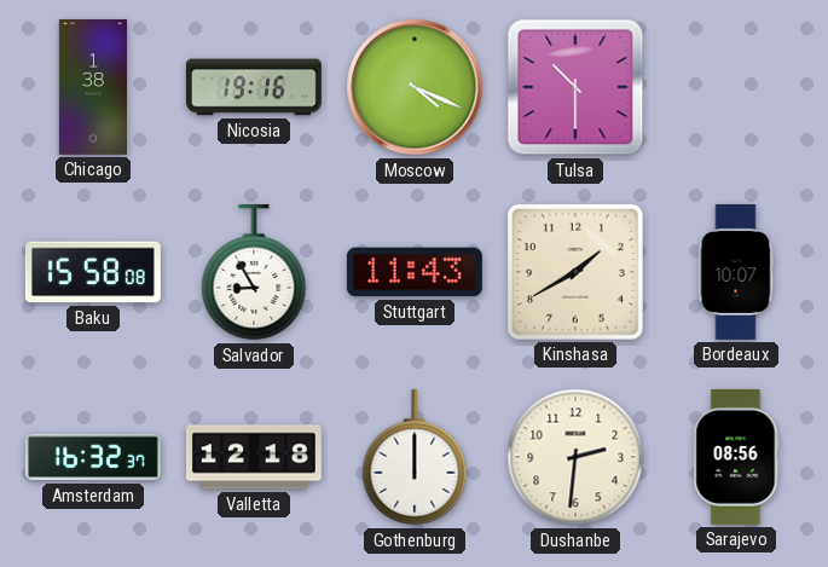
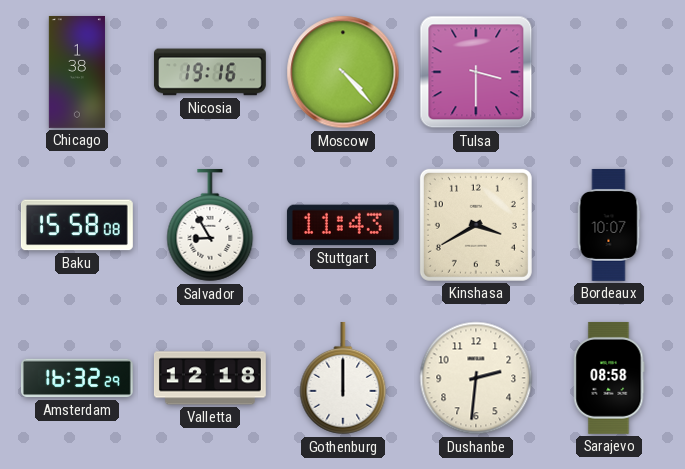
Moscow: 4:19 -> 4:23 (343, 72)
Tulsa: 10:30 -> 3:30 (476, 72)
Kinshasa: 1:40 -> 3:40 (476, 225)
Amsterdam: 16:32:37 -> 16:32:29 (77, 378)
Sarajevo: 08:56 -> 08:58 (609, 378)
